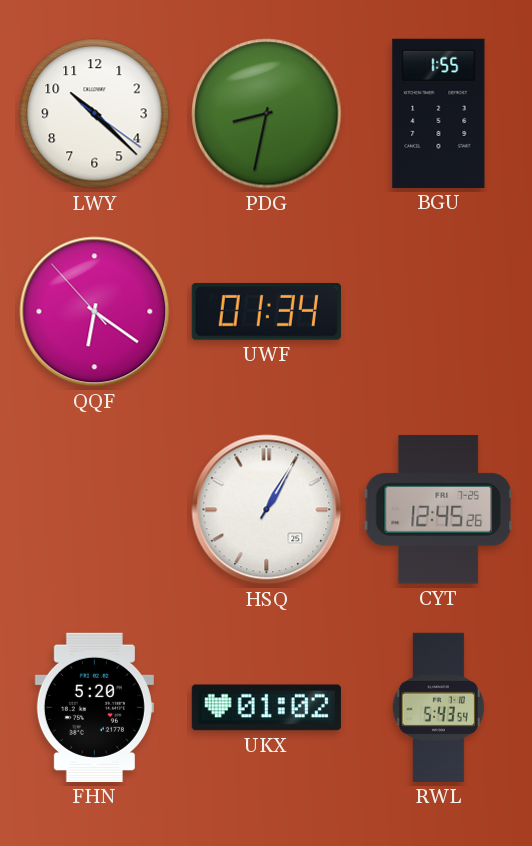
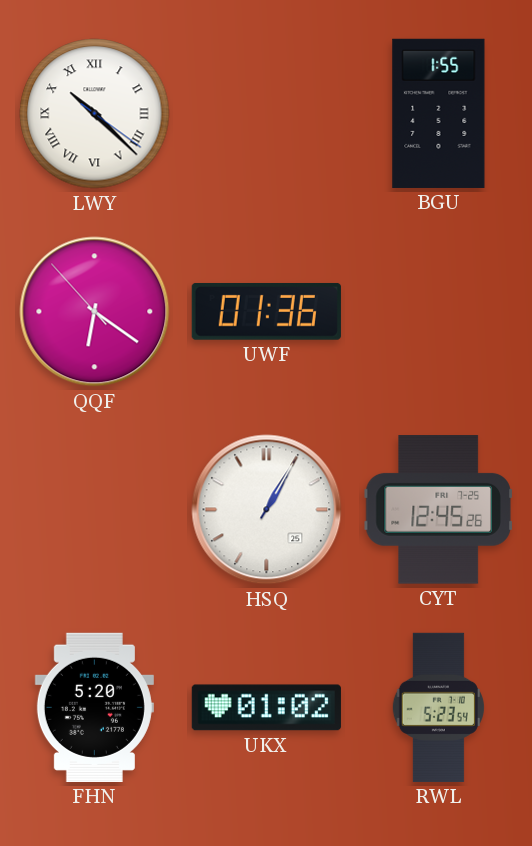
LWY numerals: Arabic -> Roman (95, 114)
PDG: 8:32 -> none (267, 114)
UWF: 01:34 -> 01:36 (266, 311)
RWL: 5:43 -> 5:23 (438, 707)
